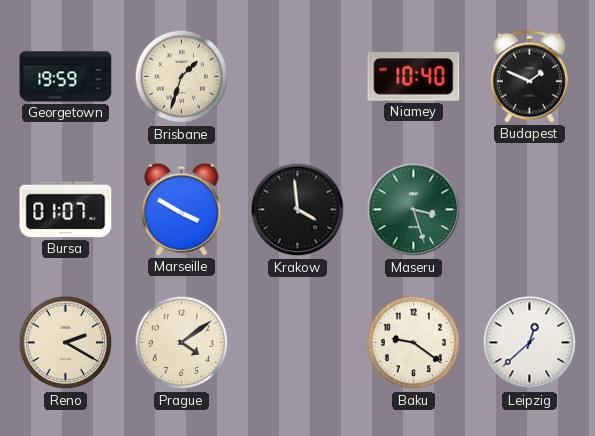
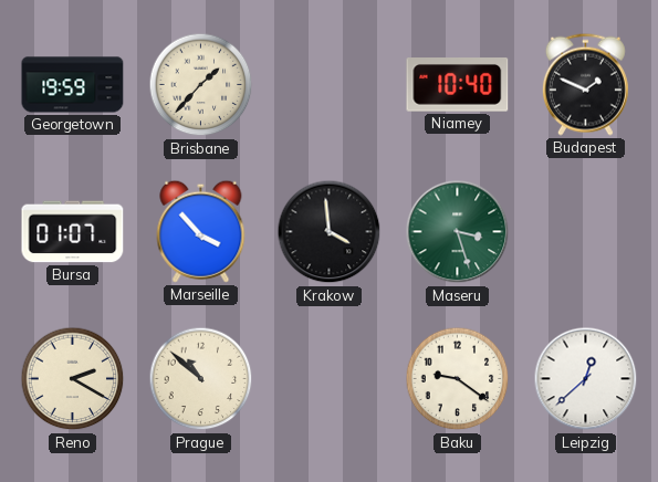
Brisbane: 1:33 -> 1:37 (201, 85)
Marseille: 3:50 -> 3:53 (201, 231)
Prague: 4:09 -> 10:52 (201, 379)
